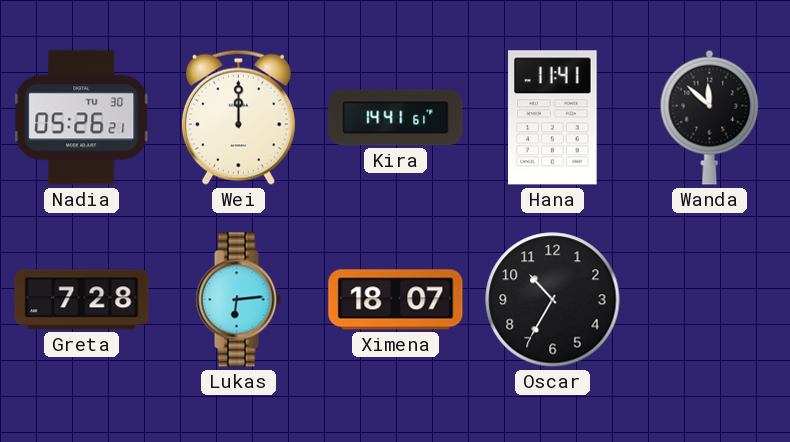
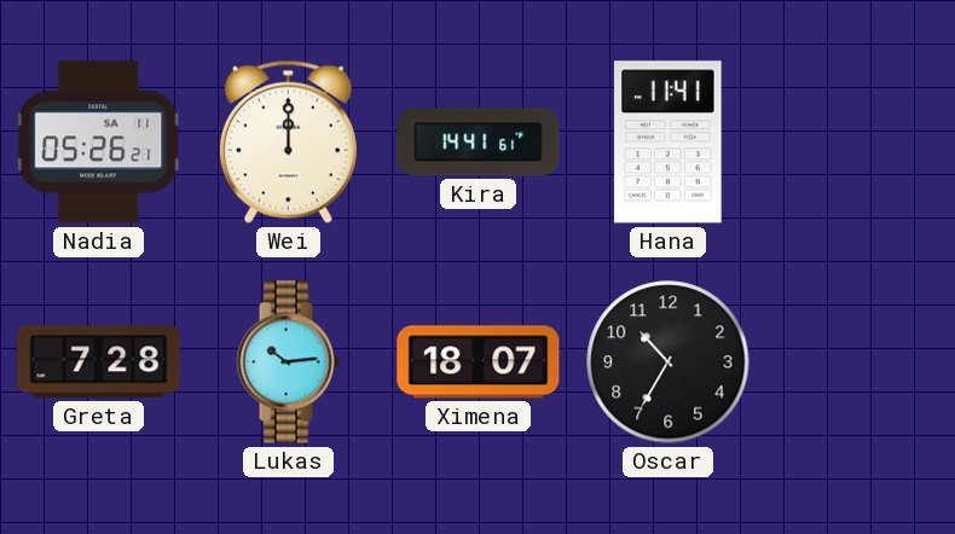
Nadia date: TU 30 -> SA 11 (99, 143)
Wanda: 11:52 -> none (710, 117)
Lukas: 6:14 -> 10:14 (288, 362)
